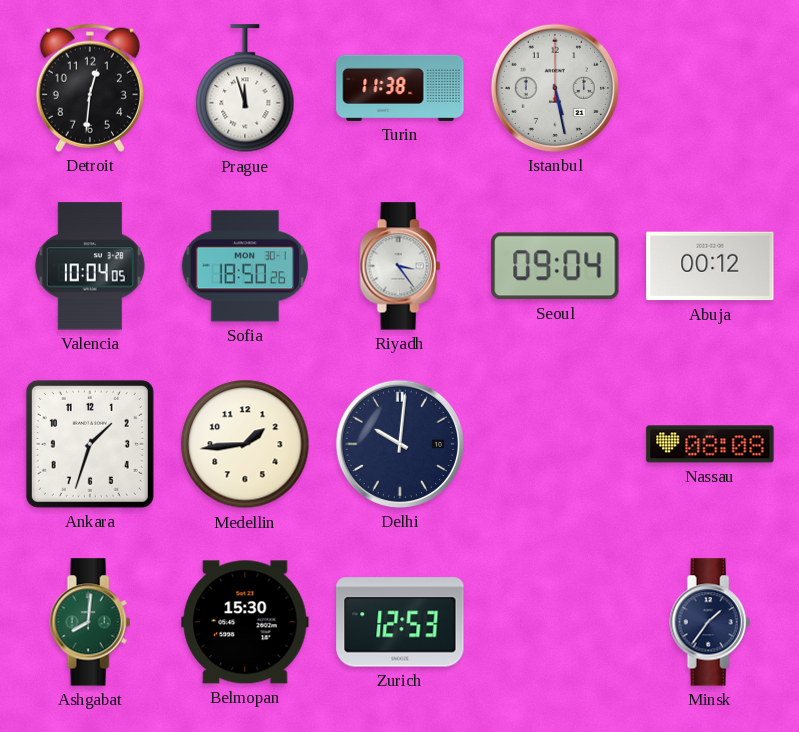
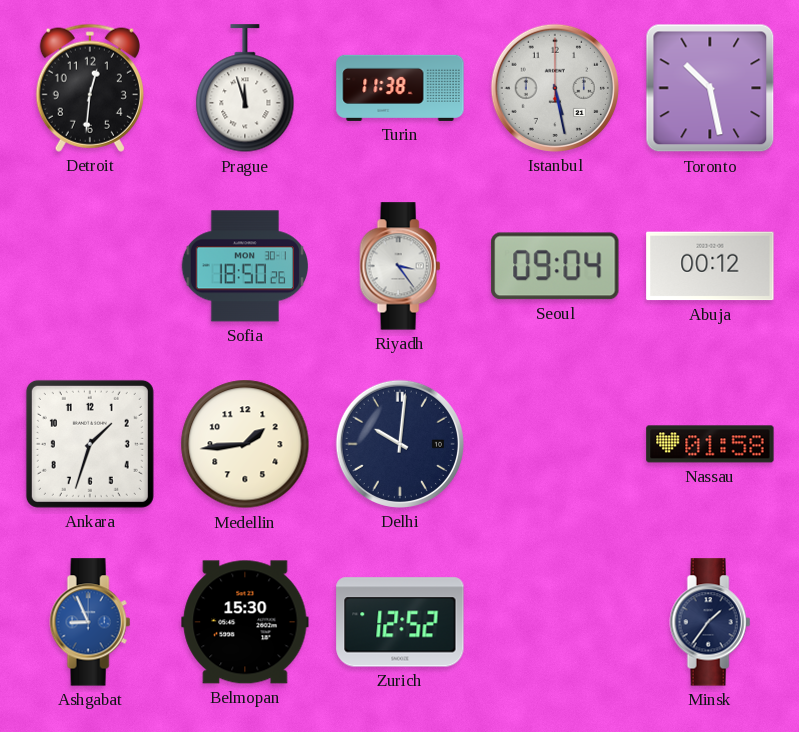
Toronto: none -> 10:28 (710, 88)
Valencia: 10:04 -> none (90, 266)
Nassau: 08:08 -> 01:58 (710, 444)
Ashgabat: 8:01 -> 8:56 (90, 622)
Ashgabat dial: green -> blue (90, 622)
Zurich: 12:53 -> 12:52 (400, 622)
